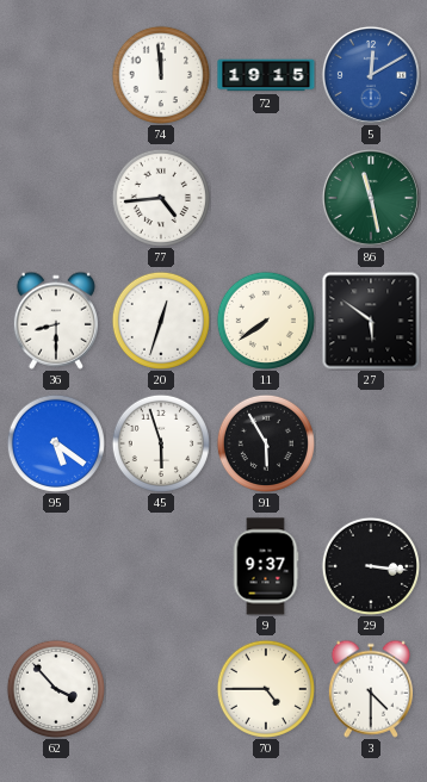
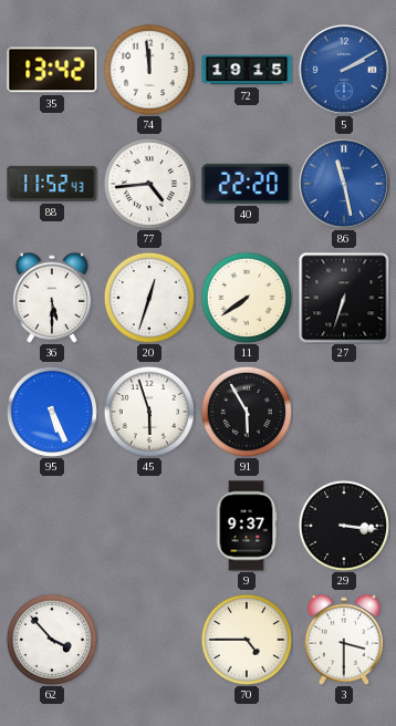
35: none -> 13:42 (52, 70)
5: 12:10 -> 2:10 (344, 70)
88: none -> 11:52 (52, 184)
40: none -> 22:20 (247, 184)
86 dial: green -> blue (344, 184)
36: 8:30 -> 5:30 (52, 298)
27: 5:51 -> 6:33 (344, 298)
95: 5:21 -> 5:26 (52, 412)
3: 4:30 -> 3:30 (344, 640)
